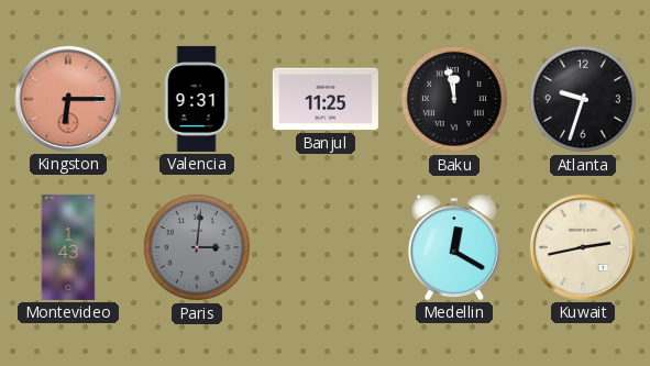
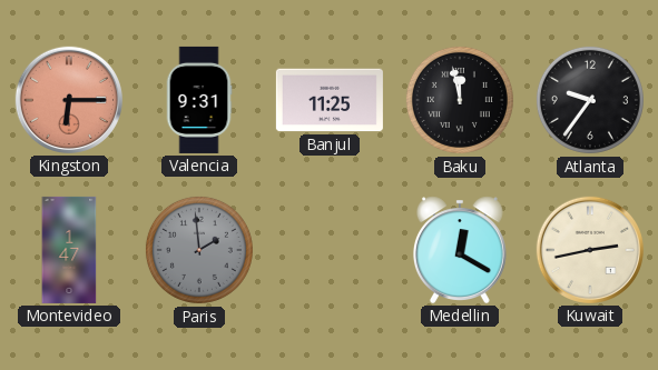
Atlanta: 9:33 -> 9:36 (590, 100)
Montevideo: 1:43 -> 1:47 (69, 250)
Paris: 3:01 -> 1:59 (199, 250)
